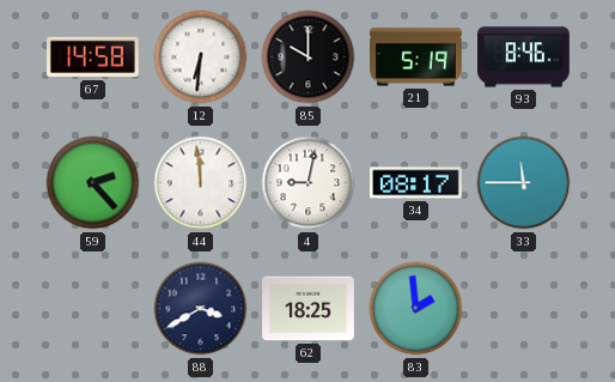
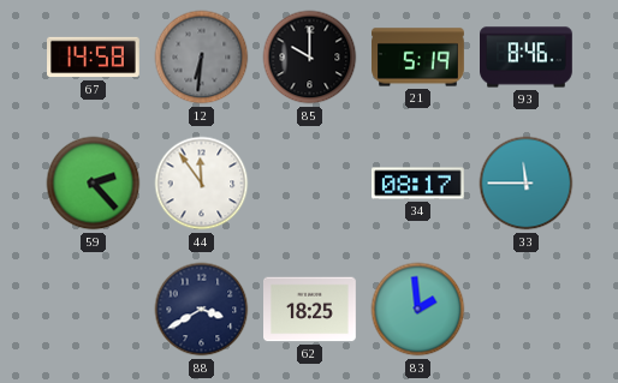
12 dial: white -> grey (202, 58)
44: 11:59 -> 11:54 (202, 184)
4: 9:02 -> none (309, 183)
